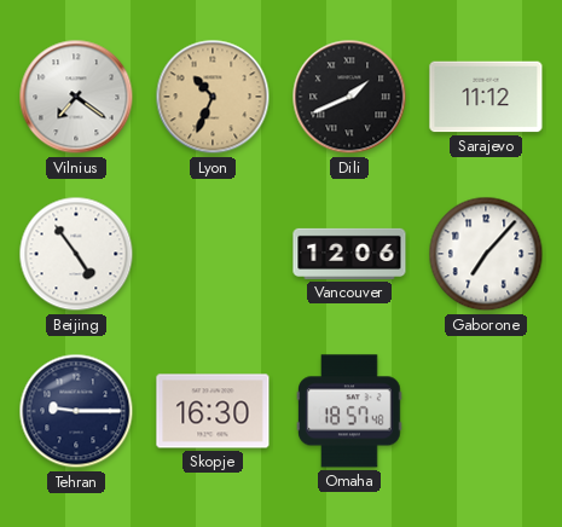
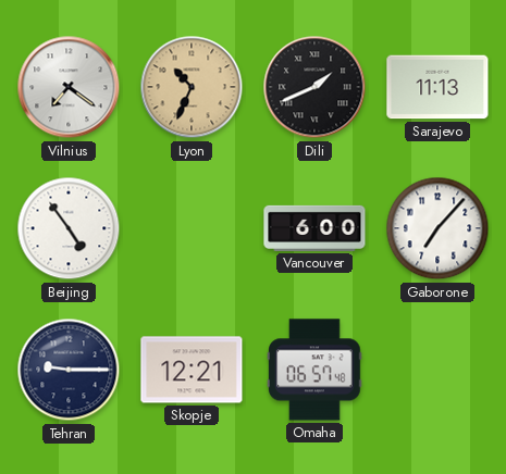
Sarajevo: 11:12 -> 11:13 (437, 87)
Vancouver: 12:06 -> 6:00 (314, 228)
Skopje: 16:30 -> 12:21 (192, 370)
Omaha: 18:57 -> 06:57 (316, 370)
